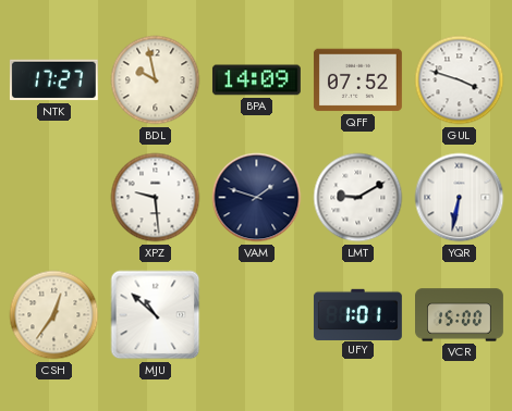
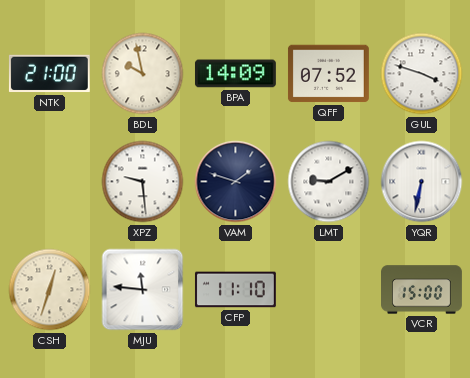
NTK: 17:27 -> 21:00 (49, 74)
CSH: 12:36 -> 12:33 (50, 290)
MJU: 10:52 -> 11:46 (143, 290)
CFP: none -> 11:10 (235, 290)
UFY: 1:01 -> none (357, 314)
